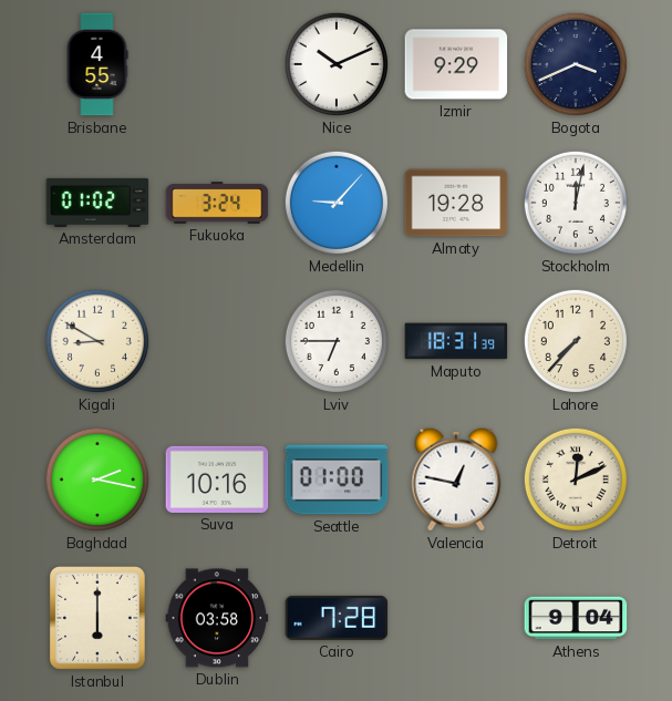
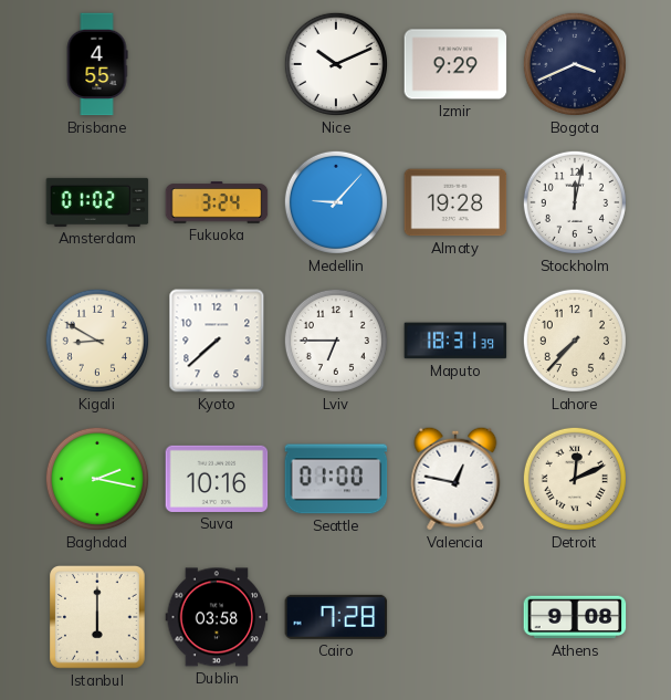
Kyoto: none -> 7:38 (217, 341)
Athens: 9:04 -> 9:08 (575, 617)
